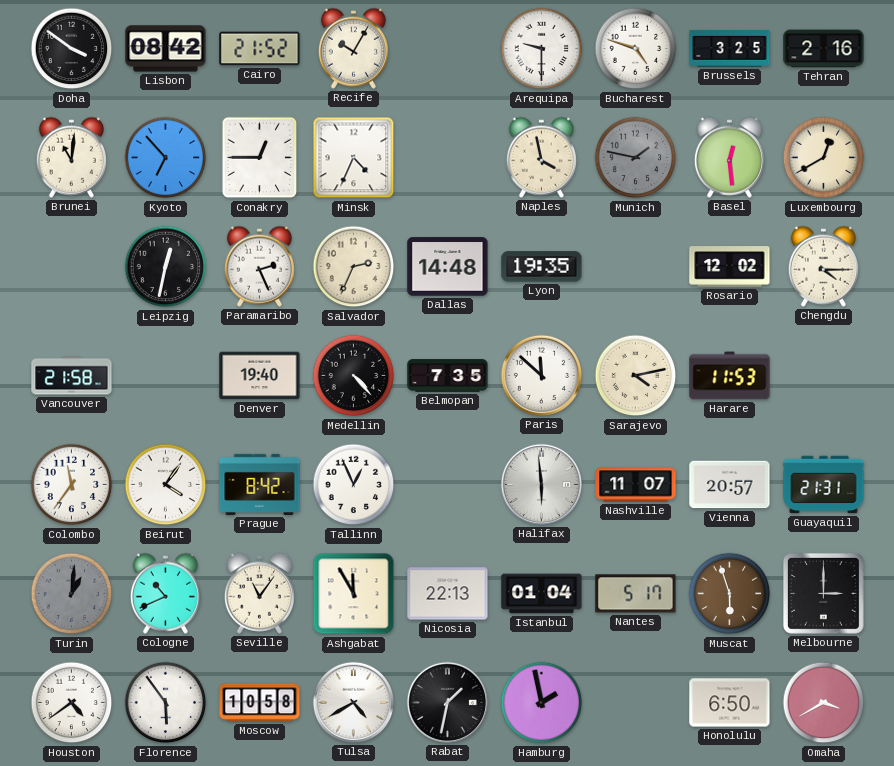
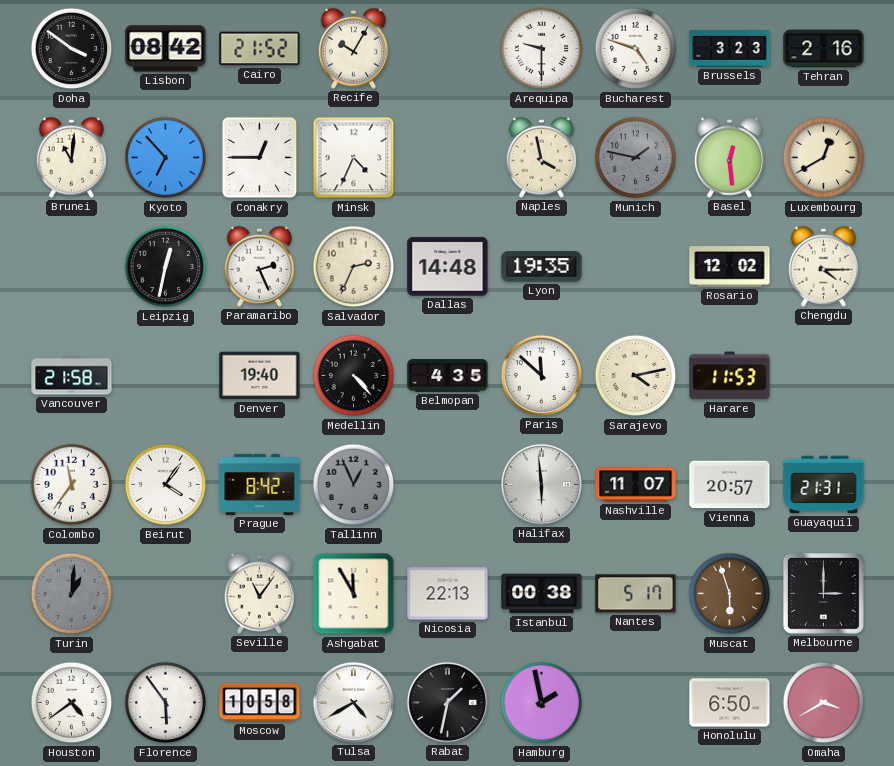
Brussels: 3:25 -> 3:23 (730, 49)
Belmopan: 7:35 -> 4:35 (448, 376)
Tallinn dial: white -> grey (354, 485)
Cologne: 10:41 -> none (165, 593)
Istanbul: 01:04 -> 00:38 (542, 594)
